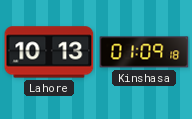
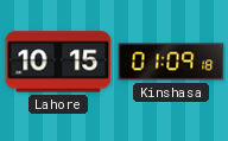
Lahore: 10:13 -> 10:15 (58, 62)
